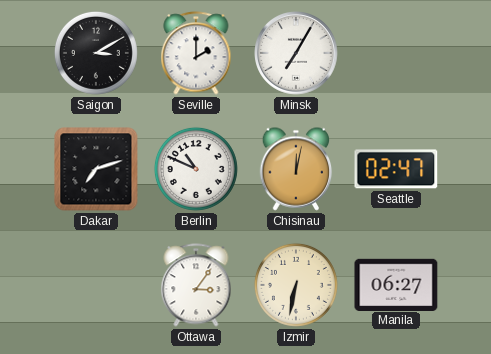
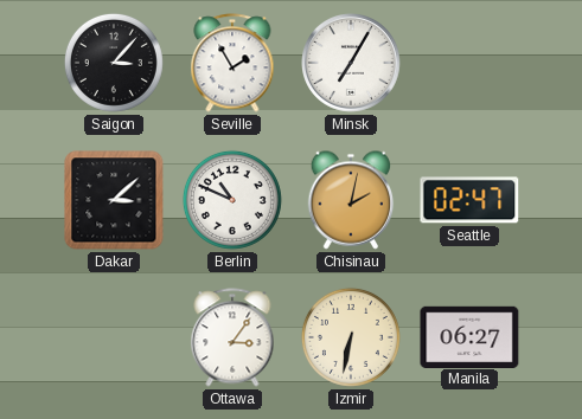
Saigon: 3:10 -> 3:07 (114, 63)
Seville: 2:00 -> 1:55 (232, 63)
Dakar: 7:12 -> 3:08 (114, 200)
Chisinau: 12:02 -> 2:02 (351, 200)
